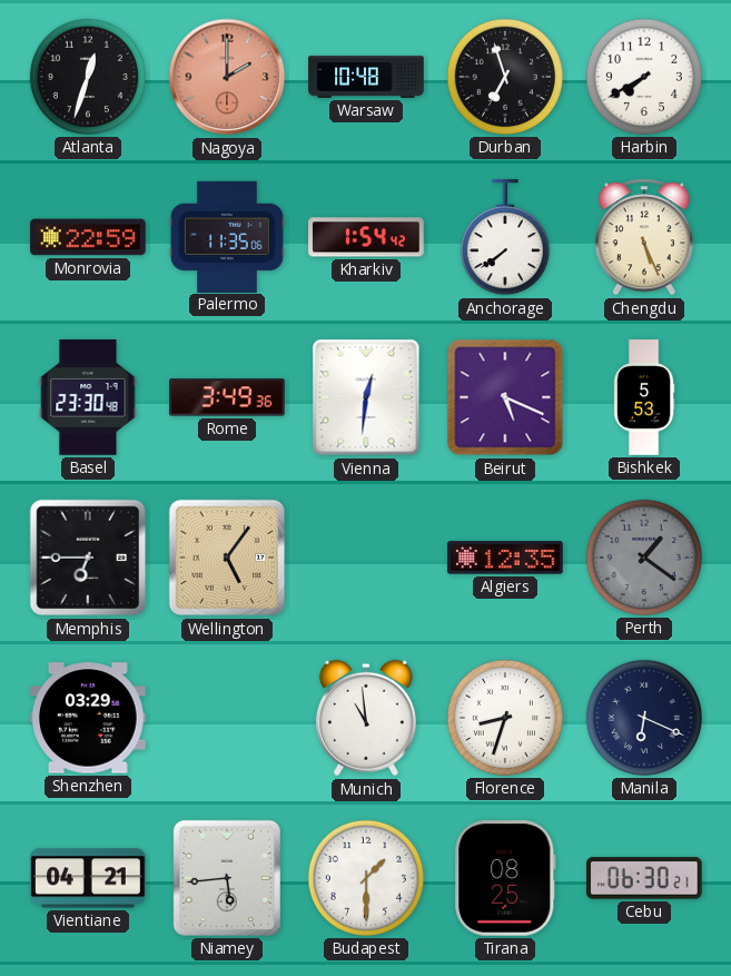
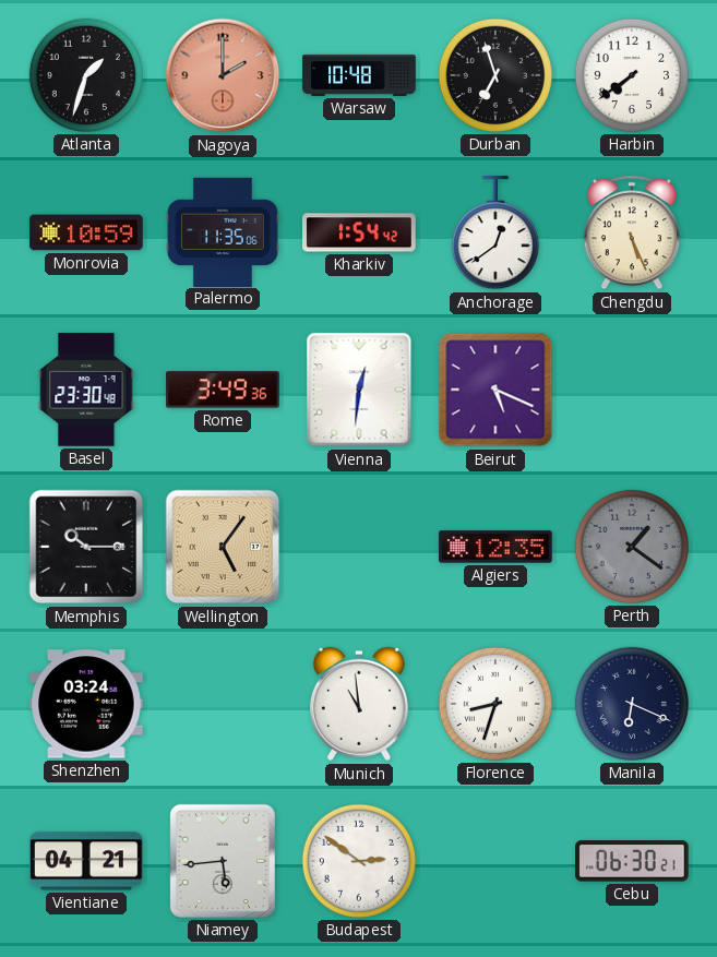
Atlanta: 12:33 -> 1:33 (86, 75)
Harbin: 7:40 -> 7:39 (632, 75)
Monrovia: 22:59 -> 10:59 (86, 232)
Anchorage: 7:39 -> 12:39 (495, 234)
Bishkek: 5:53 -> none (644, 397)
Memphis: 6:45 -> 10:15 (86, 547)
Shenzhen: 03:29 -> 03:24 (87, 704)
Budapest: 1:30 -> 2:51 (359, 861)
Tirana: 08:25 -> none (505, 879)
